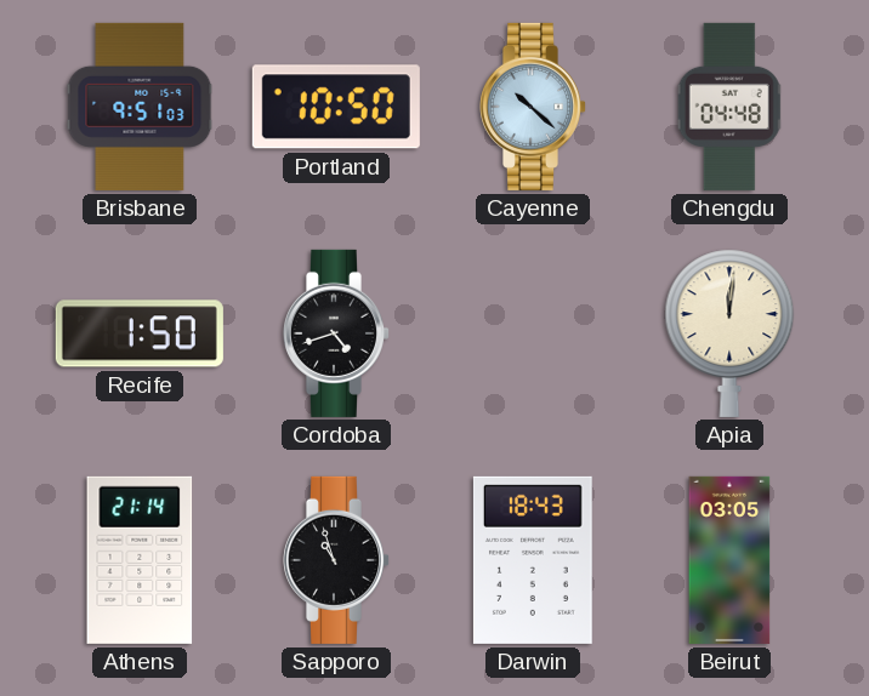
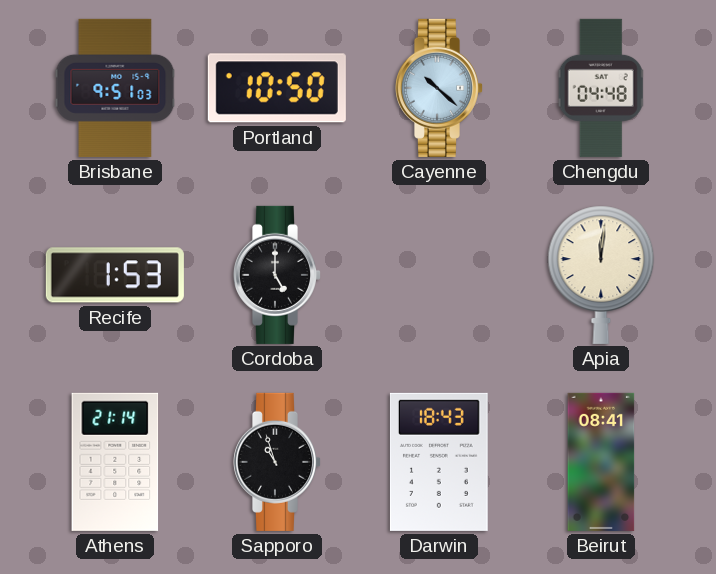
Recife: 1:50 -> 1:53 (115, 275)
Cordoba: 4:42 -> 5:00 (276, 275)
Beirut: 03:05 -> 08:41 (601, 462)
